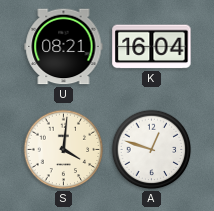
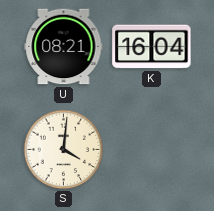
A: 12:48 -> none (152, 150)
